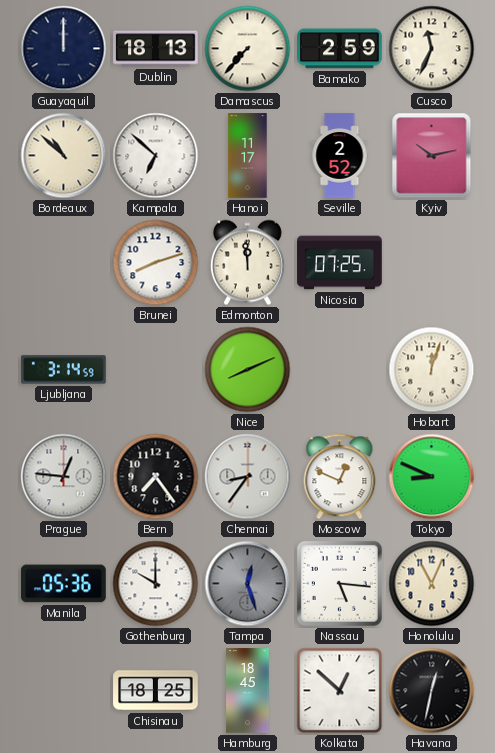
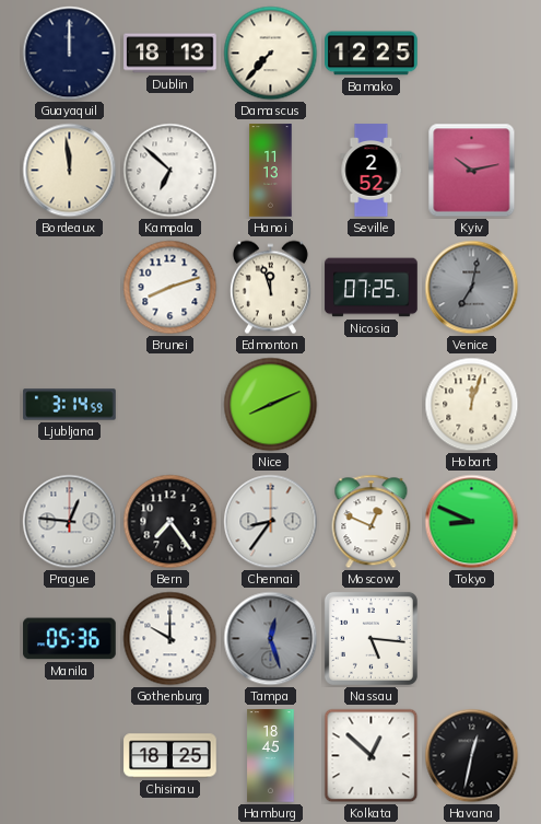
Bamako: 2:59 -> 12:25 (372, 54)
Cusco: 11:34 -> none (432, 49)
Bordeaux: 10:52 -> 11:59 (70, 171)
Hanoi: 11:17 -> 11:13 (271, 171)
Edmonton: 11:59 -> 11:57 (270, 288)
Venice: none -> 7:02 (472, 288)
Honolulu: 11:04 -> none (432, 584)
